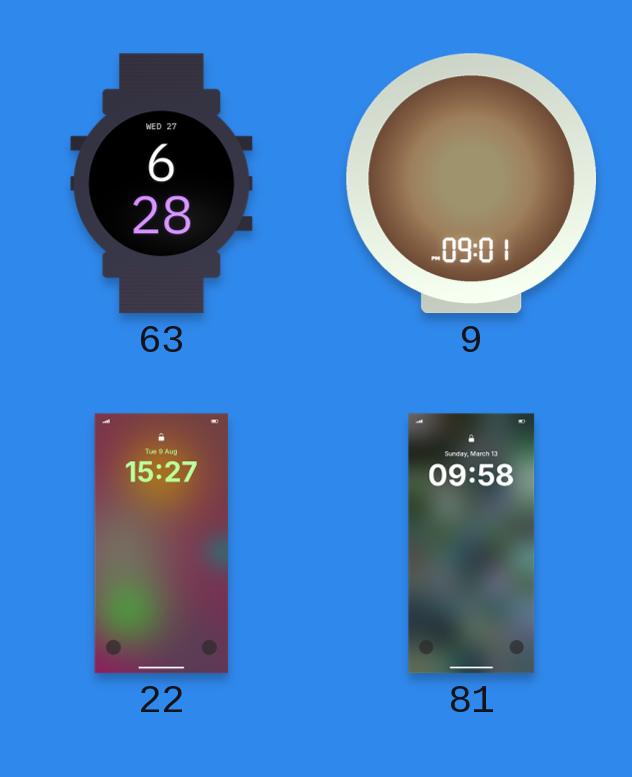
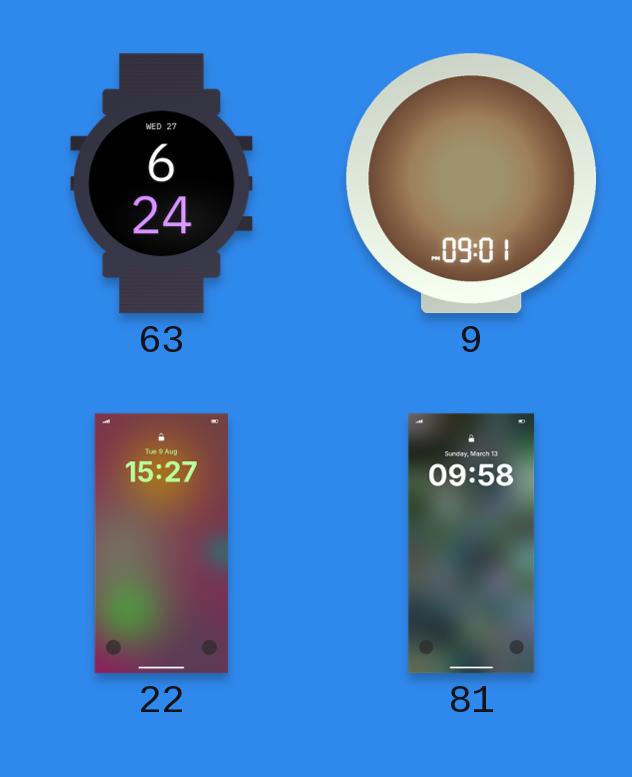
63: 6:28 -> 6:24 (162, 184)
